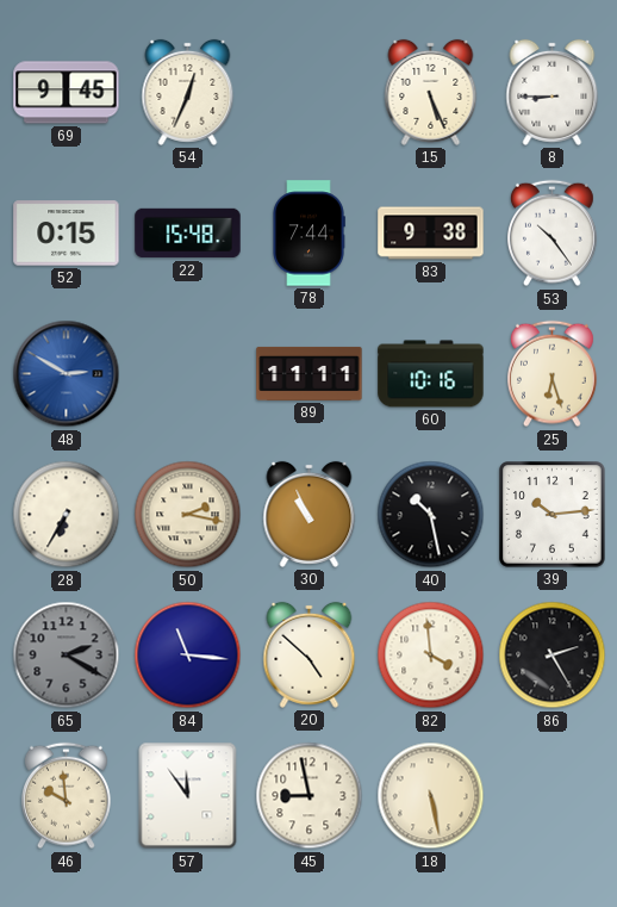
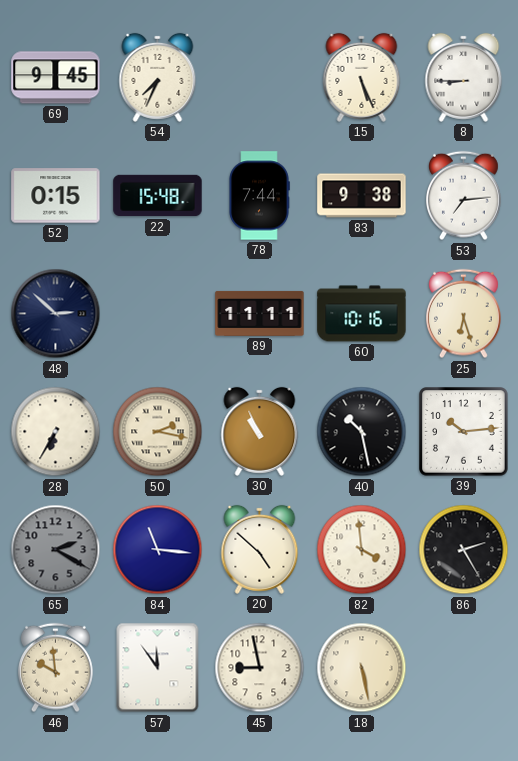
54: 12:34 -> 7:34 (158, 77)
53: 10:24 -> 7:14 (464, 196)
48: 2:50 -> 2:52 (56, 314)
48 dial: blue -> navy (56, 314)
